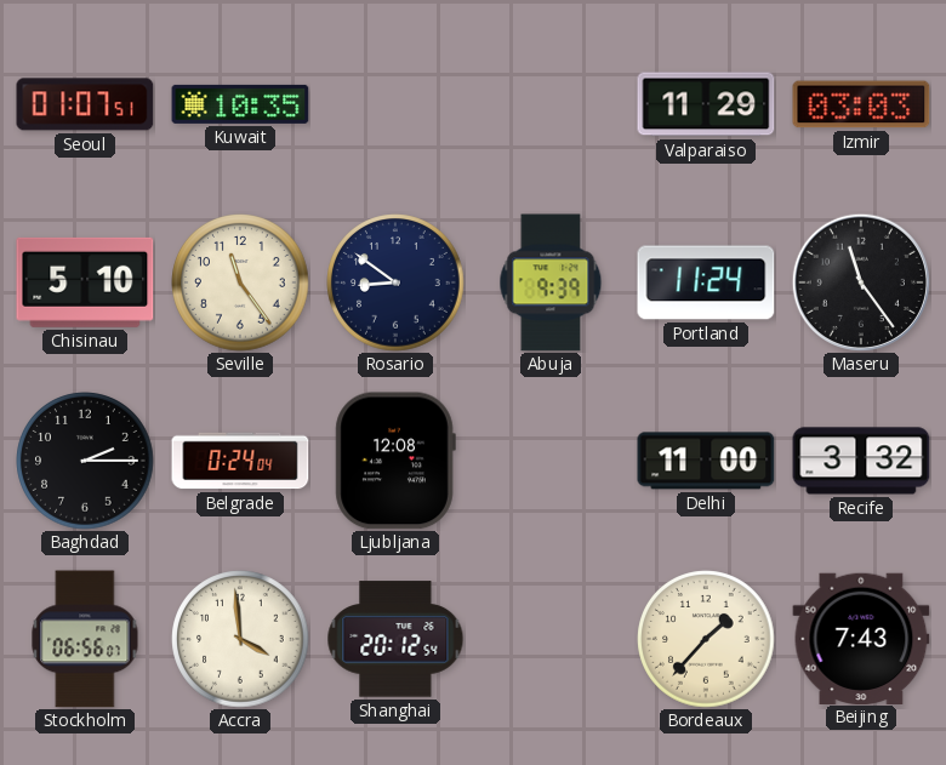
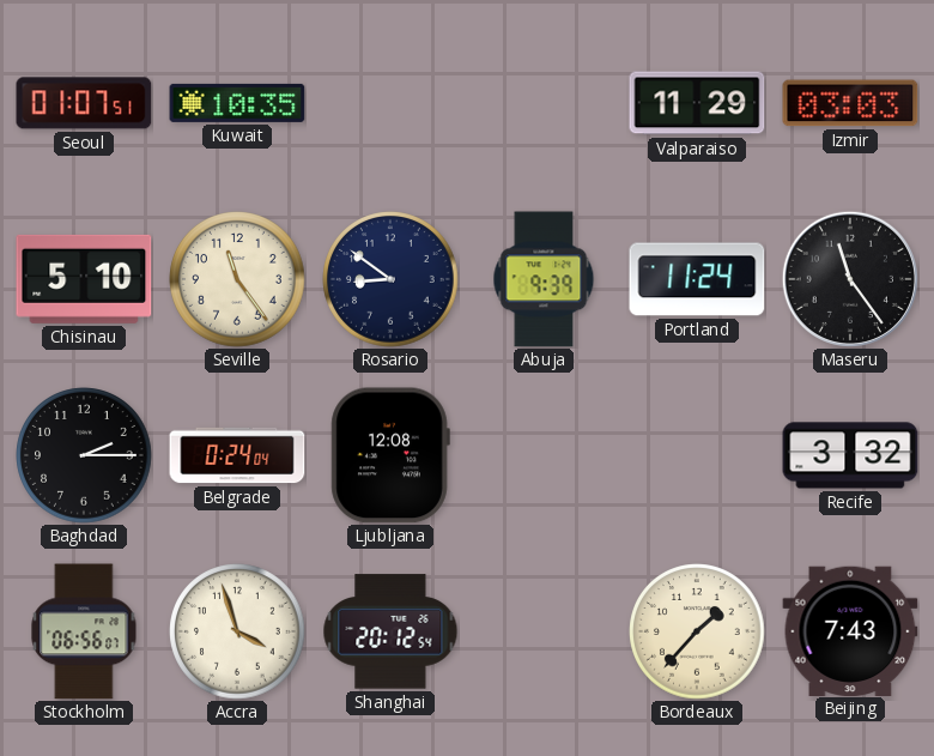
Delhi: 11:00 -> none (706, 461)
Accra: 3:59 -> 3:57 (237, 631)
